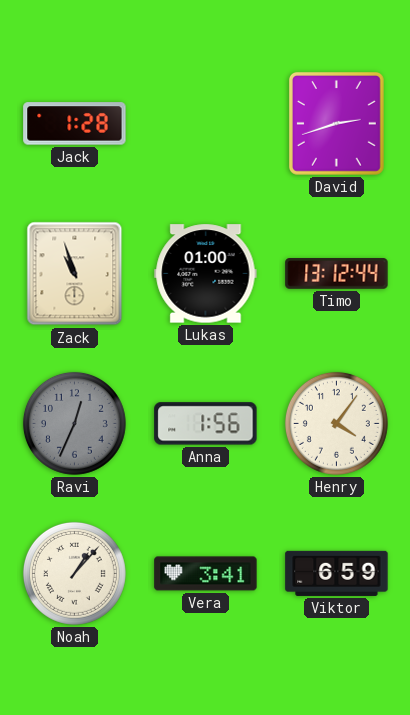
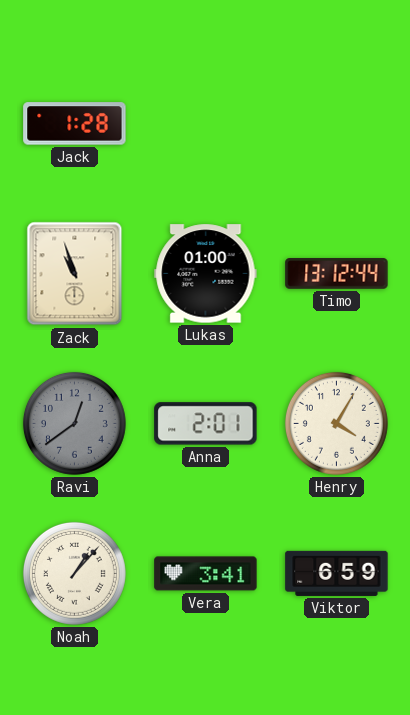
David: 2:42 -> none (336, 123)
Ravi: 12:34 -> 12:39 (74, 423)
Anna: 1:56 -> 2:01 (206, 424)
Henry: 4:06 -> 4:05 (336, 423)
